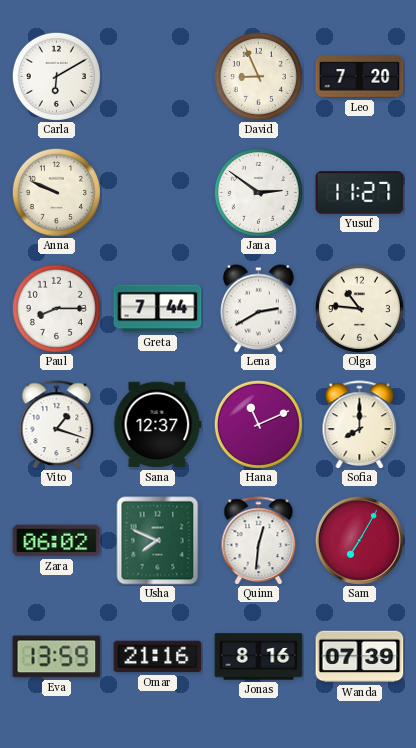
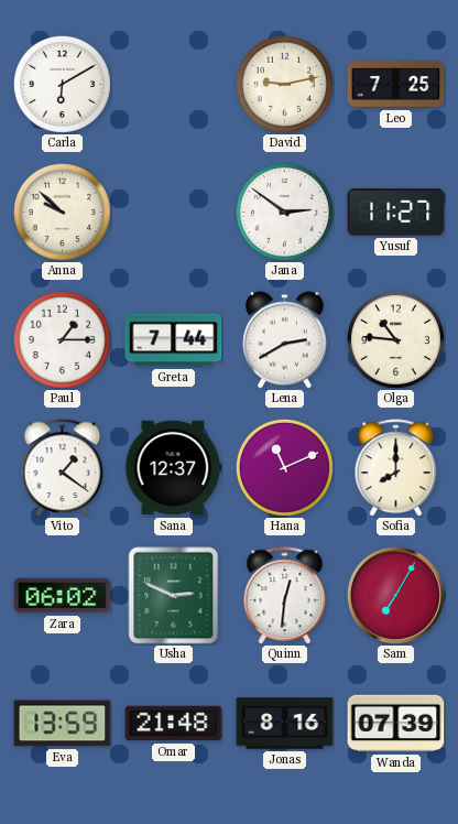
David: 8:56 -> 9:13 (284, 84)
Leo: 7:20 -> 7:25 (396, 85)
Anna: 9:49 -> 9:52 (62, 212)
Paul: 8:15 -> 1:15 (62, 339)
Vito: 1:18 -> 1:21 (63, 468)
Usha: 7:49 -> 2:49 (174, 596)
Omar: 21:16 -> 21:48 (174, 724)
